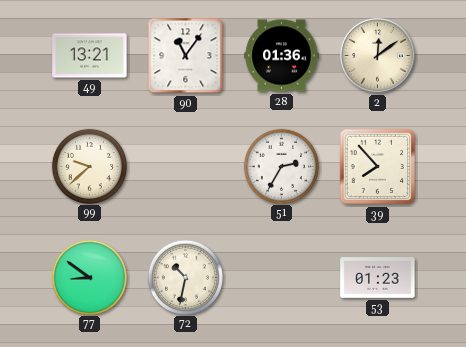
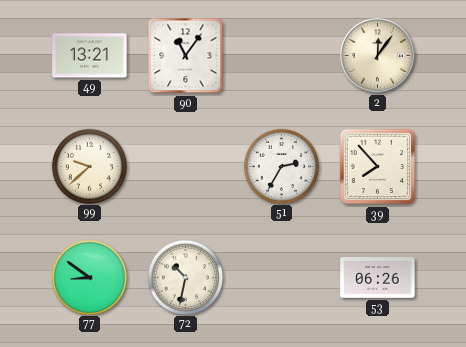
28: 01:36 -> none (282, 56)
2: 12:09 -> 12:06 (378, 56)
53: 01:23 -> 06:26 (378, 278)
